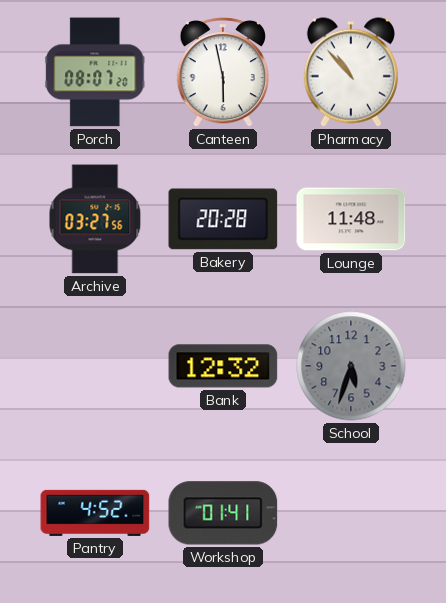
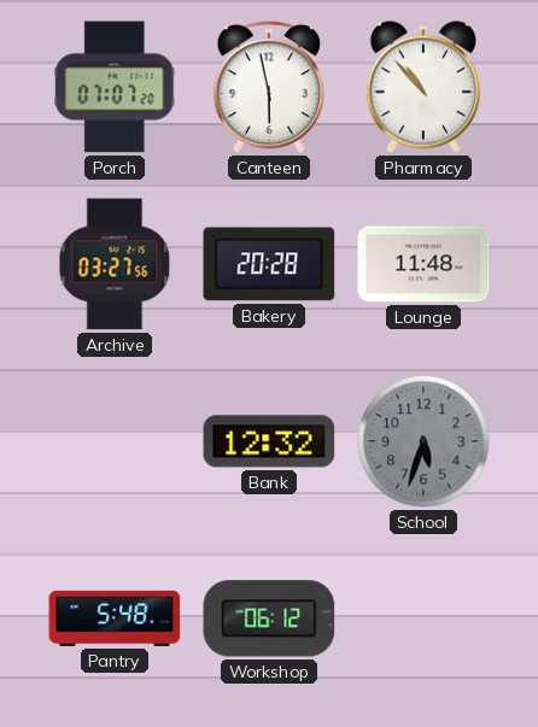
Porch: 08:07 -> 07:07 (115, 87)
Pantry: 4:52 -> 5:48 (115, 618)
Workshop: 01:41 -> 06:12 (269, 618)
